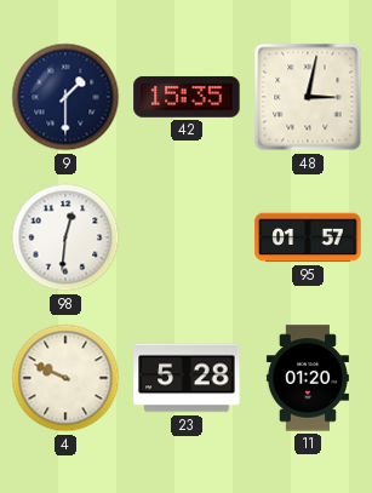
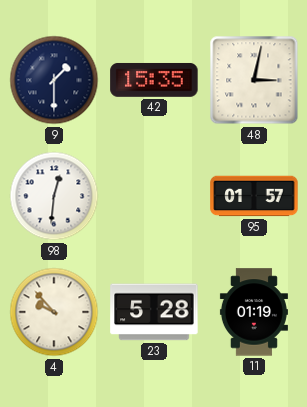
4: 9:49 -> 9:53 (54, 312)
11: 01:20 -> 01:19 (254, 312)
